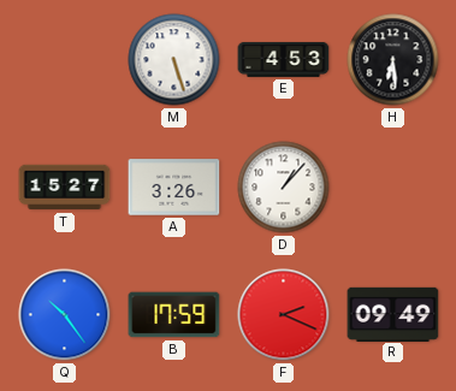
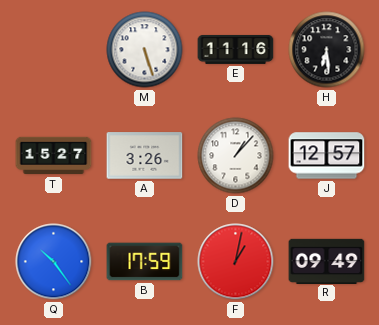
E: 4:53 -> 11:16 (236, 49)
J: none -> 12:57 (327, 156)
F: 2:19 -> 1:02 (236, 262)
